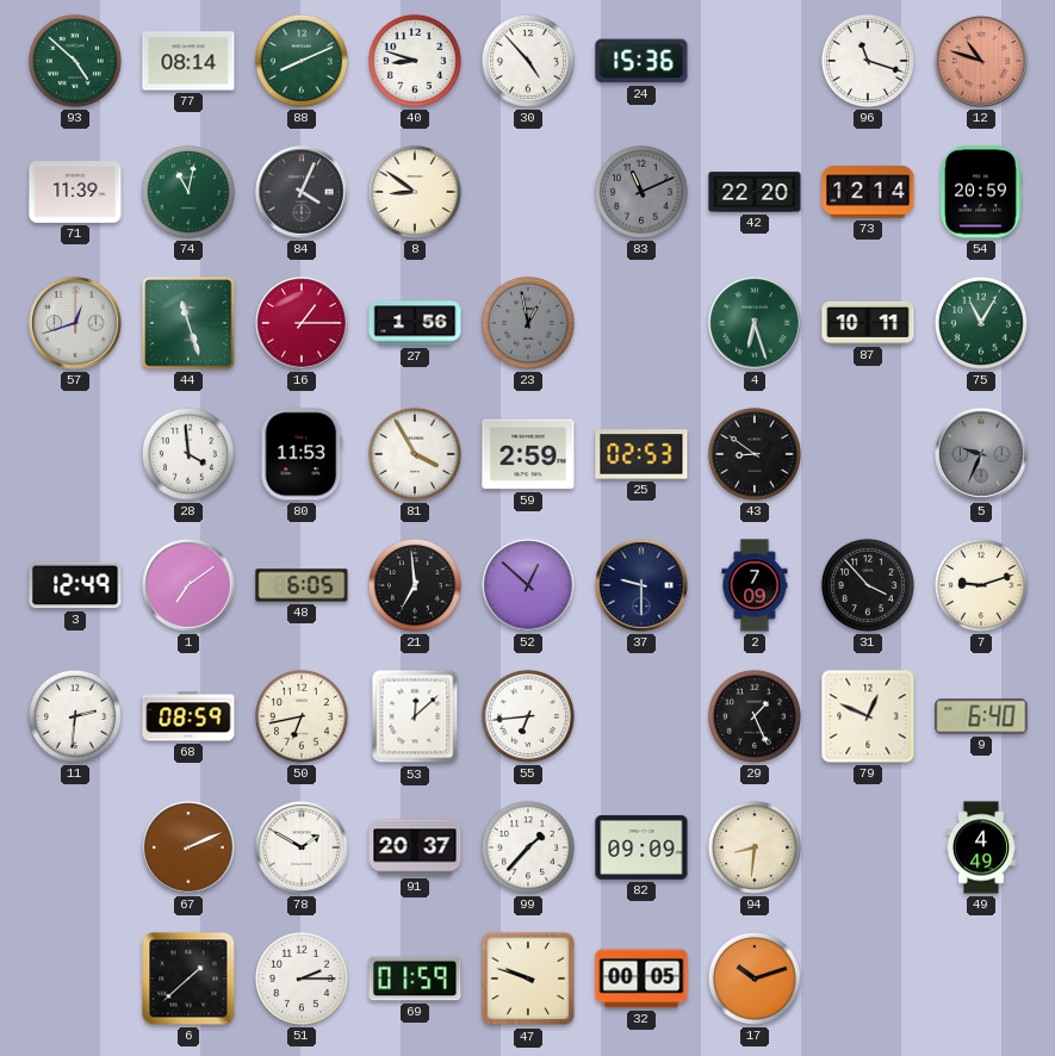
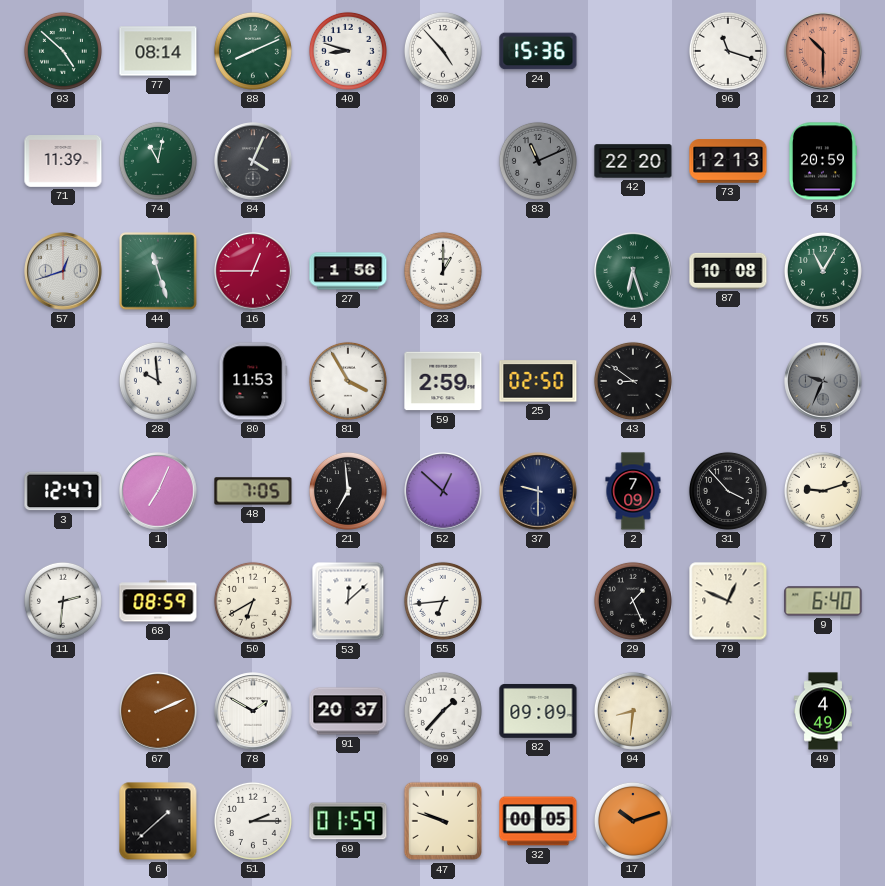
12: 10:48 -> 10:30 (823, 51)
8: 8:51 -> none (415, 192)
73: 12:14 -> 12:13 (728, 161)
16: 1:15 -> 12:45 (253, 271)
23: 12:58 -> 1:00 (443, 271)
23 dial: grey -> white (443, 271)
87: 10:11 -> 10:08 (728, 271)
28: 3:59 -> 9:59 (158, 381)
25: 02:53 -> 02:50 (538, 381)
3: 12:49 -> 12:47 (63, 491)
1: 7:09 -> 7:04 (158, 491)
48: 6:05 -> 7:05 (253, 491)
50: 6:43 -> 6:40 (253, 601)
